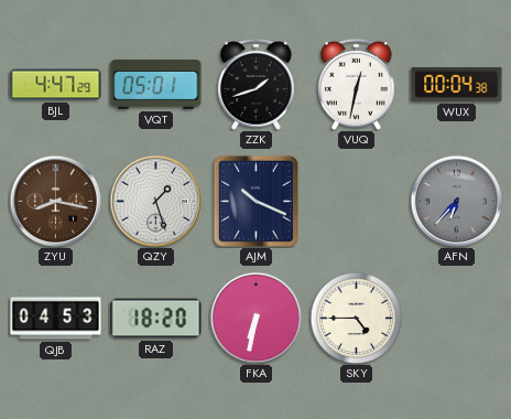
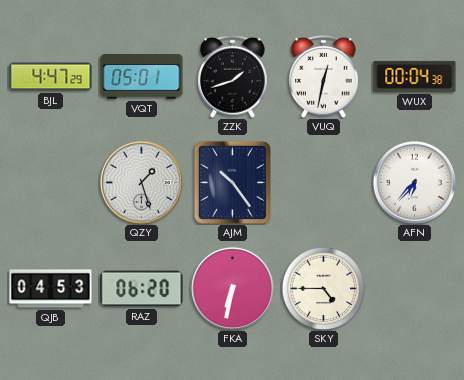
ZYU: 8:17 -> none (55, 201)
AJM: 10:19 -> 10:24 (232, 182)
AFN dial: grey -> white (414, 182)
RAZ: 18:20 -> 06:20 (142, 289)
